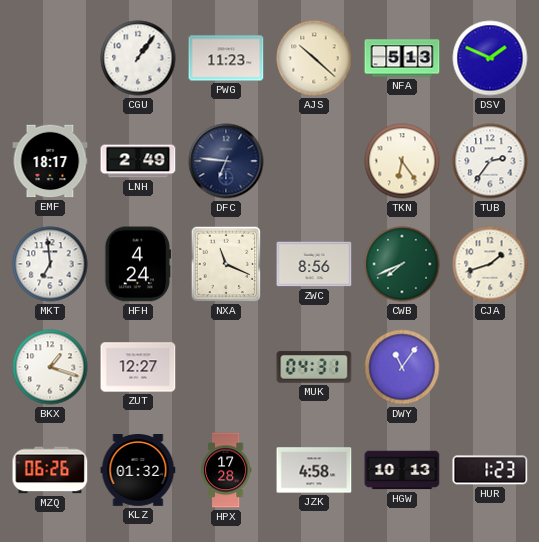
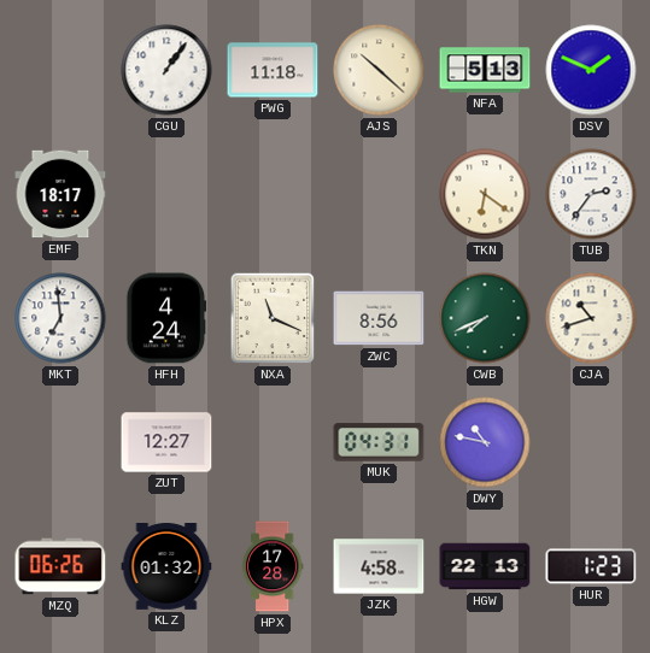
PWG: 11:23 -> 11:18 (273, 70)
LNH: 2:49 -> none (138, 161)
DFC: 6:46 -> none (226, 161)
TKN: 6:24 -> 6:21 (485, 194)
CJA: 1:42 -> 10:42 (591, 318)
BKX: 1:18 -> none (50, 367)
DWY: 11:06 -> 10:47 (485, 442)
HGW: 10:13 -> 22:13 (485, 566)
